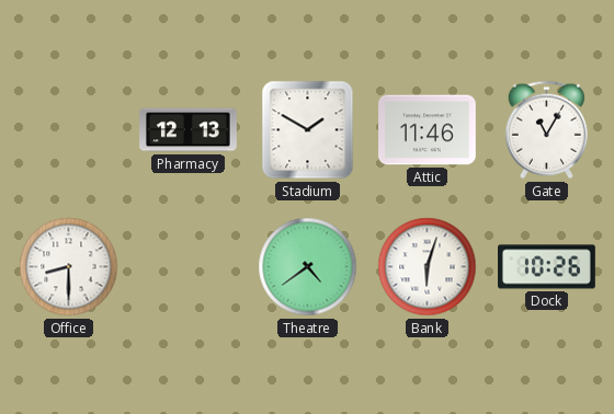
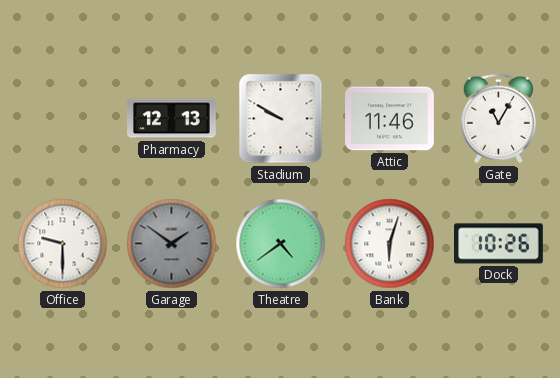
Stadium: 1:50 -> 9:50 (281, 119)
Office: 8:30 -> 9:30 (63, 244)
Garage: none -> 1:51 (172, 244)
